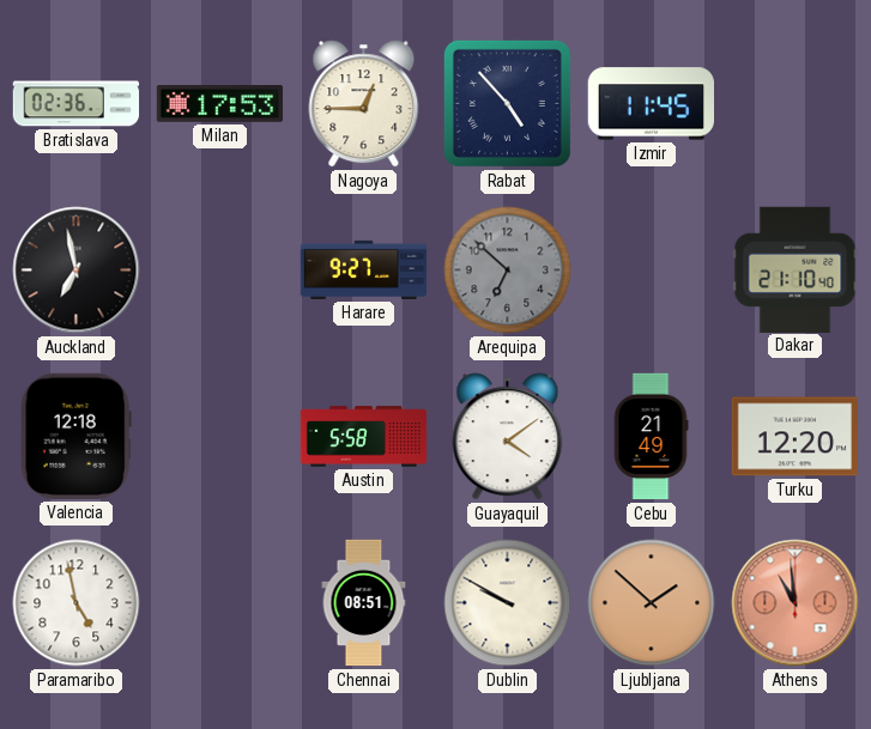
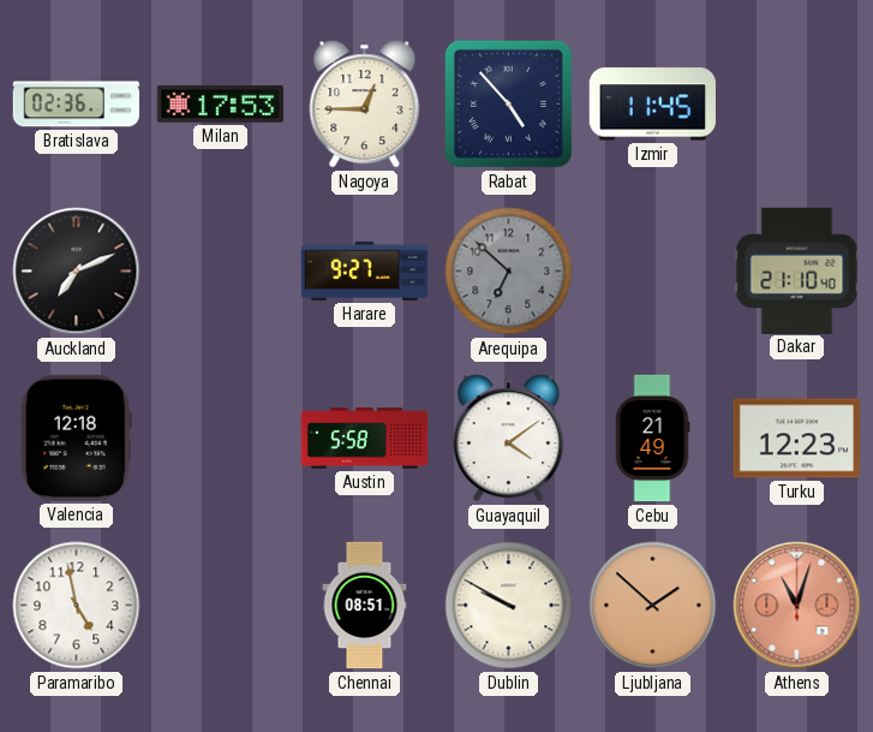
Auckland: 6:58 -> 7:11 (77, 272)
Turku: 12:20 -> 12:23 (796, 439)
Athens: 10:59 -> 11:03 (797, 606)
